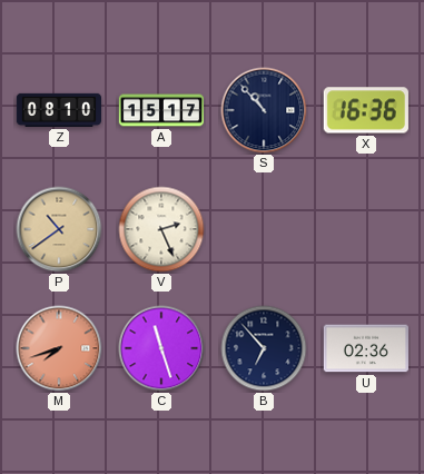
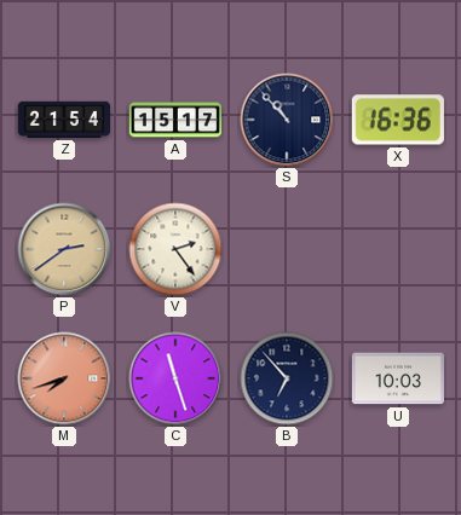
Z: 08:10 -> 21:54 (63, 120)
P: 10:39 -> 2:39 (64, 249)
V: 2:26 -> 2:24 (175, 249)
U: 02:36 -> 10:03 (398, 378)
